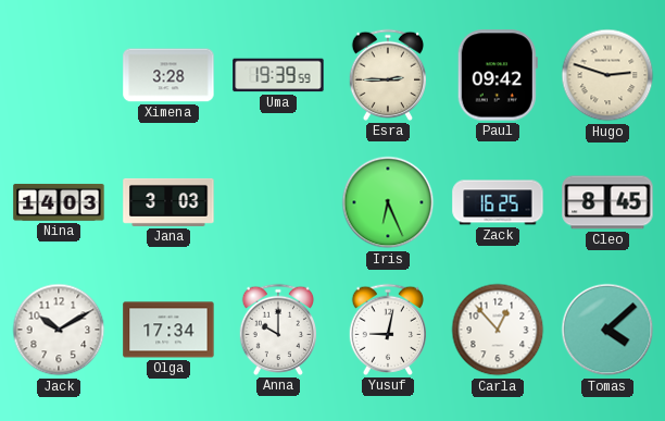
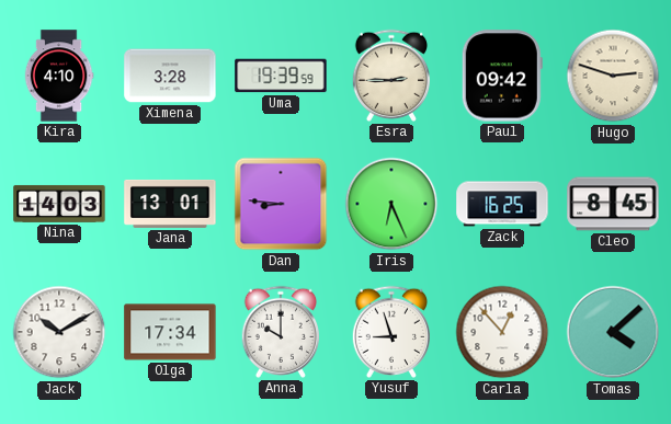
Kira: none -> 4:10 (59, 76)
Jana: 3:03 -> 13:01 (170, 204)
Dan: none -> 8:46 (281, 204)
Yusuf: 9:02 -> 8:57 (390, 332)
